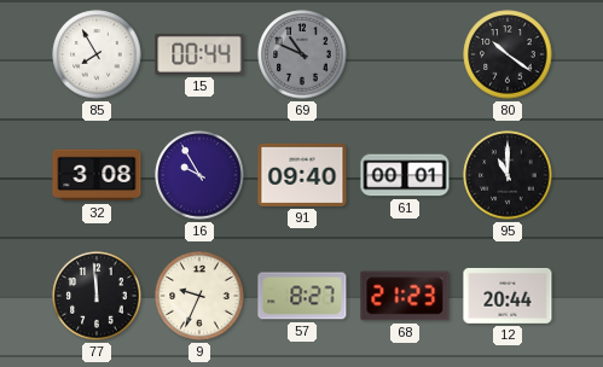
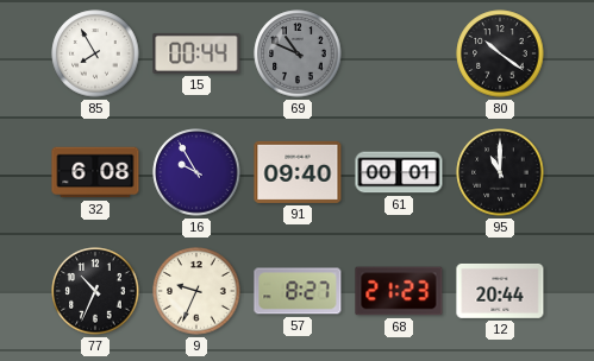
32: 3:08 -> 6:08 (95, 172)
77: 11:59 -> 10:34 (95, 291)
